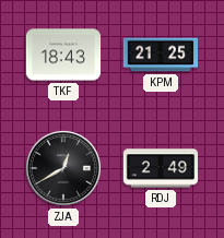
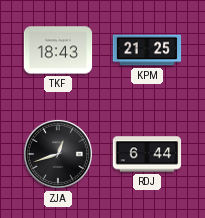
ZJA: 12:40 -> 12:42 (58, 154)
RDJ: 2:49 -> 6:44 (147, 154)
